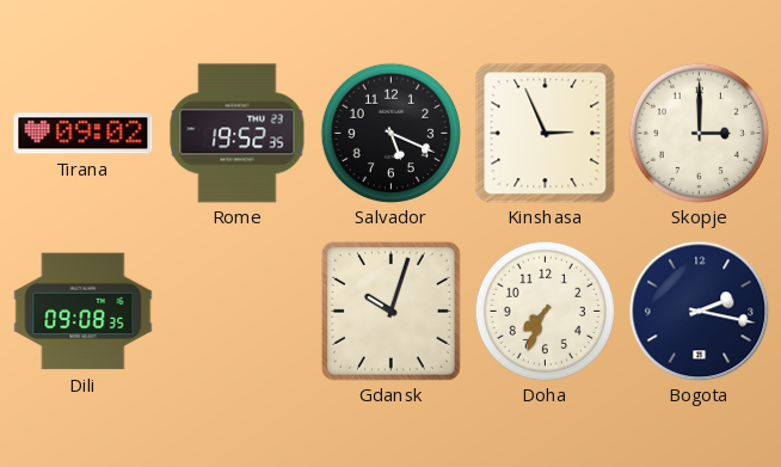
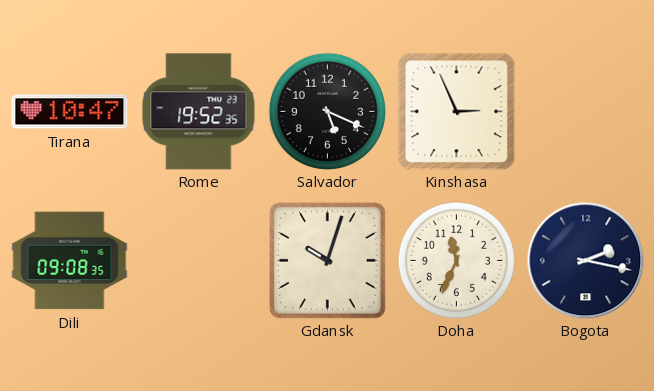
Tirana: 09:02 -> 10:47 (70, 112)
Skopje: 3:00 -> none (699, 133)
Doha: 7:34 -> 11:34 (456, 260)
